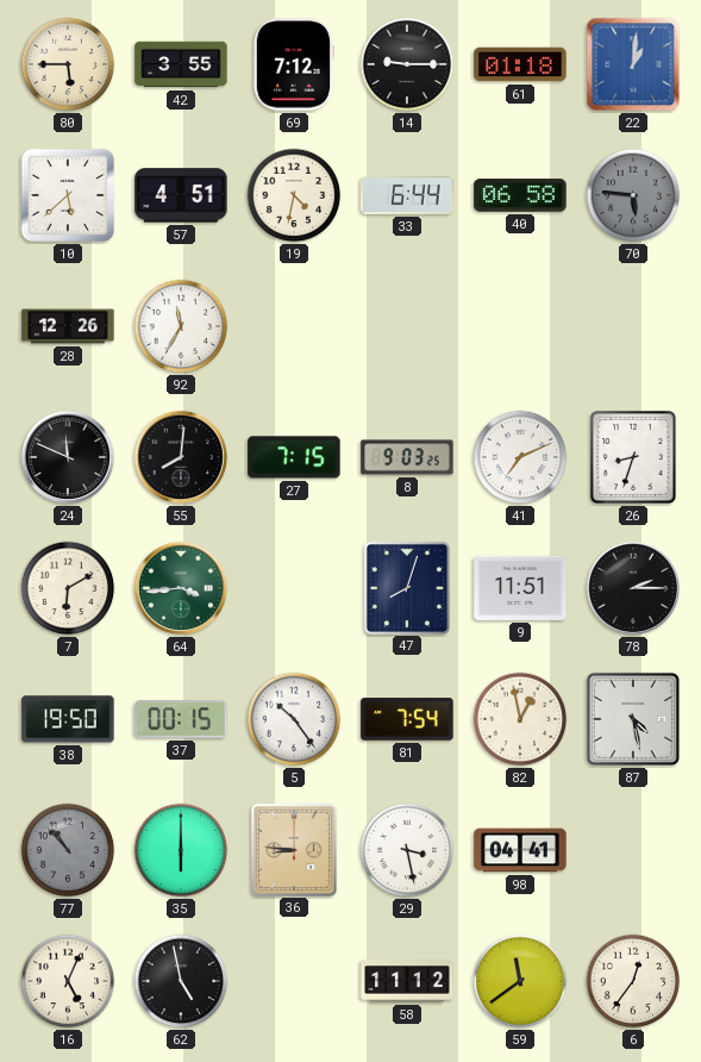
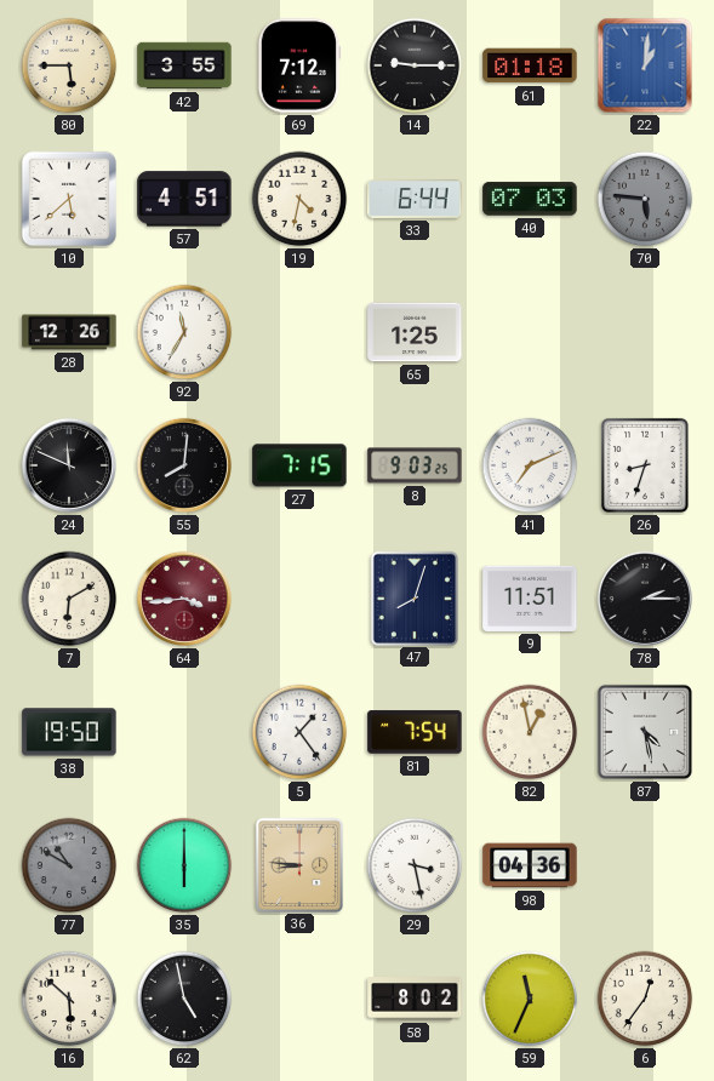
40: 06:58 -> 07:03 (530, 199)
65: none -> 1:25 (415, 332)
64 dial: green -> burgundy (184, 599)
37: 00:15 -> none (181, 719)
5: 10:24 -> 1:24 (299, 732)
77: 10:53 -> 10:50 (69, 865)
98: 04:41 -> 04:36 (530, 865)
16: 5:04 -> 5:52 (69, 999)
58: 11:12 -> 8:02 (415, 999)
59: 11:39 -> 11:34 (530, 999)
